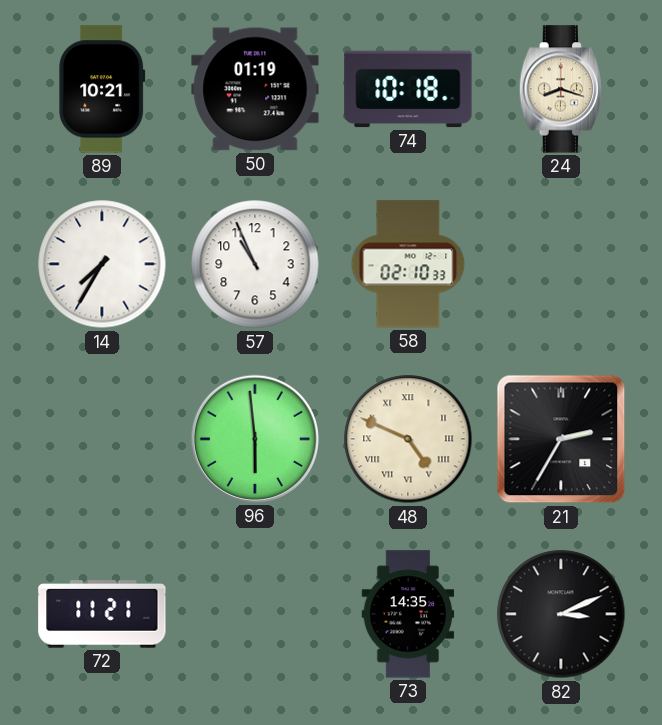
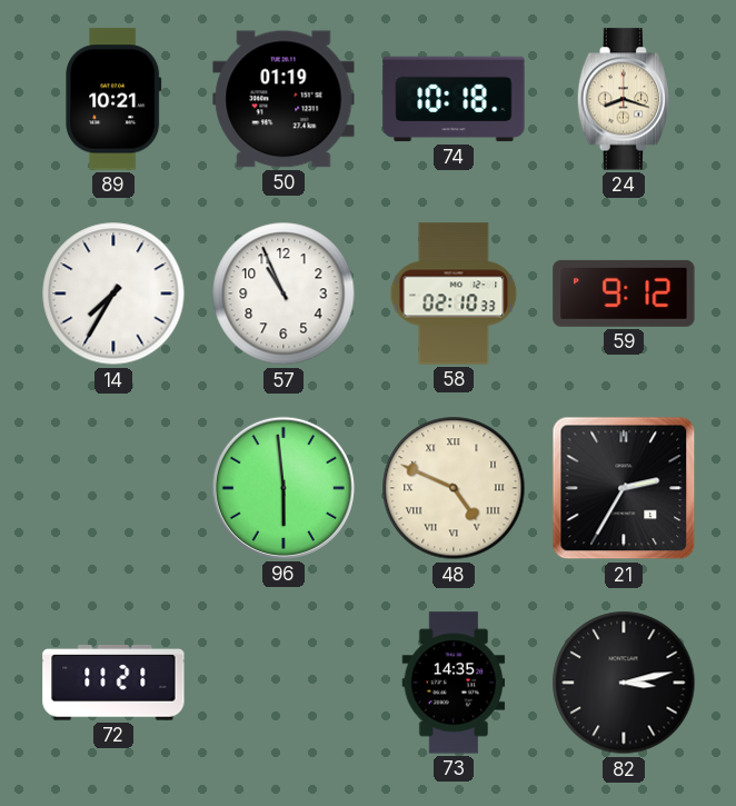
59: none -> 9:12 (624, 293)
82: 3:11 -> 3:13 (624, 683)
